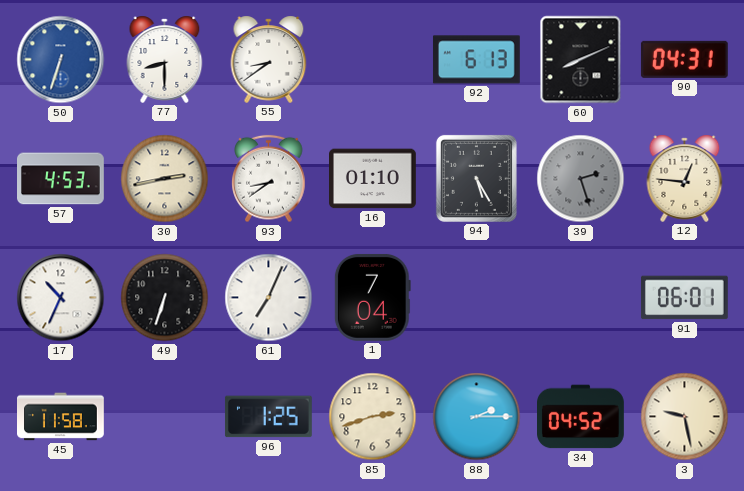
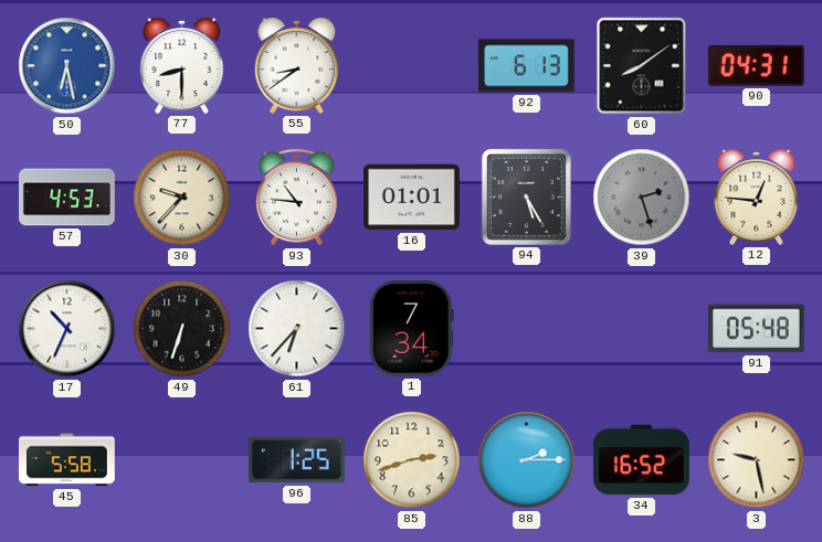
50: 6:33 -> 6:28 (67, 66)
60: 8:11 -> 8:09 (642, 66)
30: 2:43 -> 9:37 (182, 198)
93: 8:39 -> 10:46 (297, 198)
16: 01:10 -> 01:01 (412, 198)
61: 7:04 -> 6:37 (297, 329)
1: 7:04 -> 7:34 (411, 328)
91: 06:01 -> 05:48 (756, 329)
45: 11:58 -> 5:58 (67, 460)
34: 04:52 -> 16:52 (642, 460)
